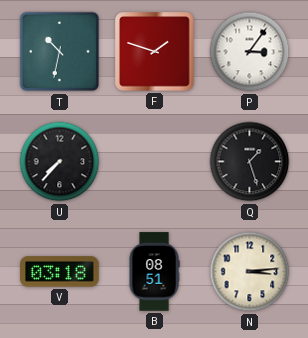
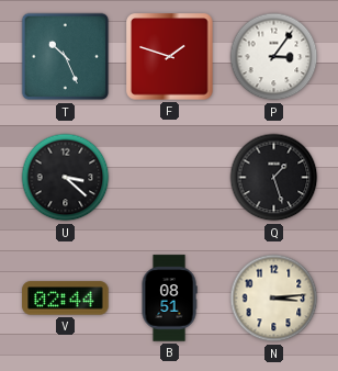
T: 10:32 -> 10:26 (66, 57)
U: 7:37 -> 3:22 (66, 178)
V: 03:18 -> 02:44 (66, 299)
